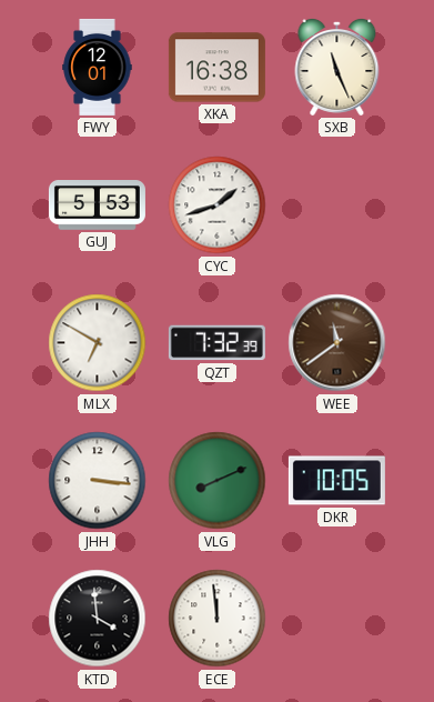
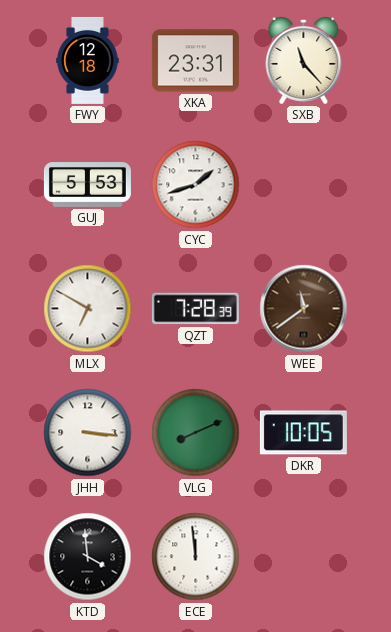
FWY: 12:01 -> 12:18 (88, 60)
XKA: 16:38 -> 23:31 (195, 61)
SXB: 11:26 -> 11:23 (304, 60)
QZT: 7:32 -> 7:28 (195, 309)
